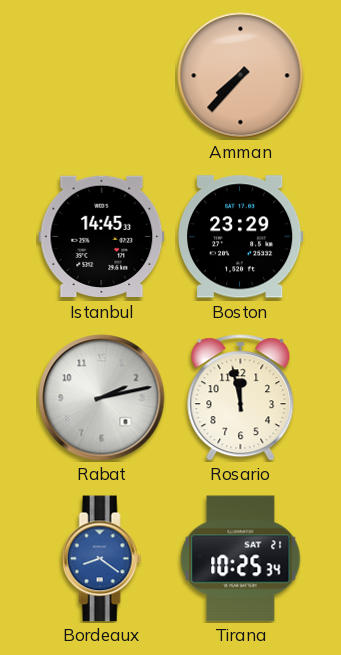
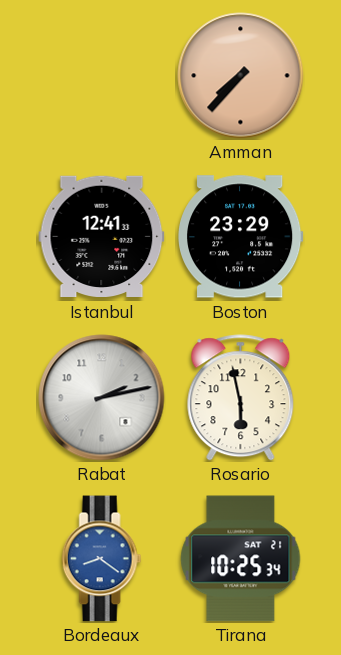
Istanbul: 14:45 -> 12:41 (102, 237)
Rosario: 11:58 -> 5:58 (241, 398)
